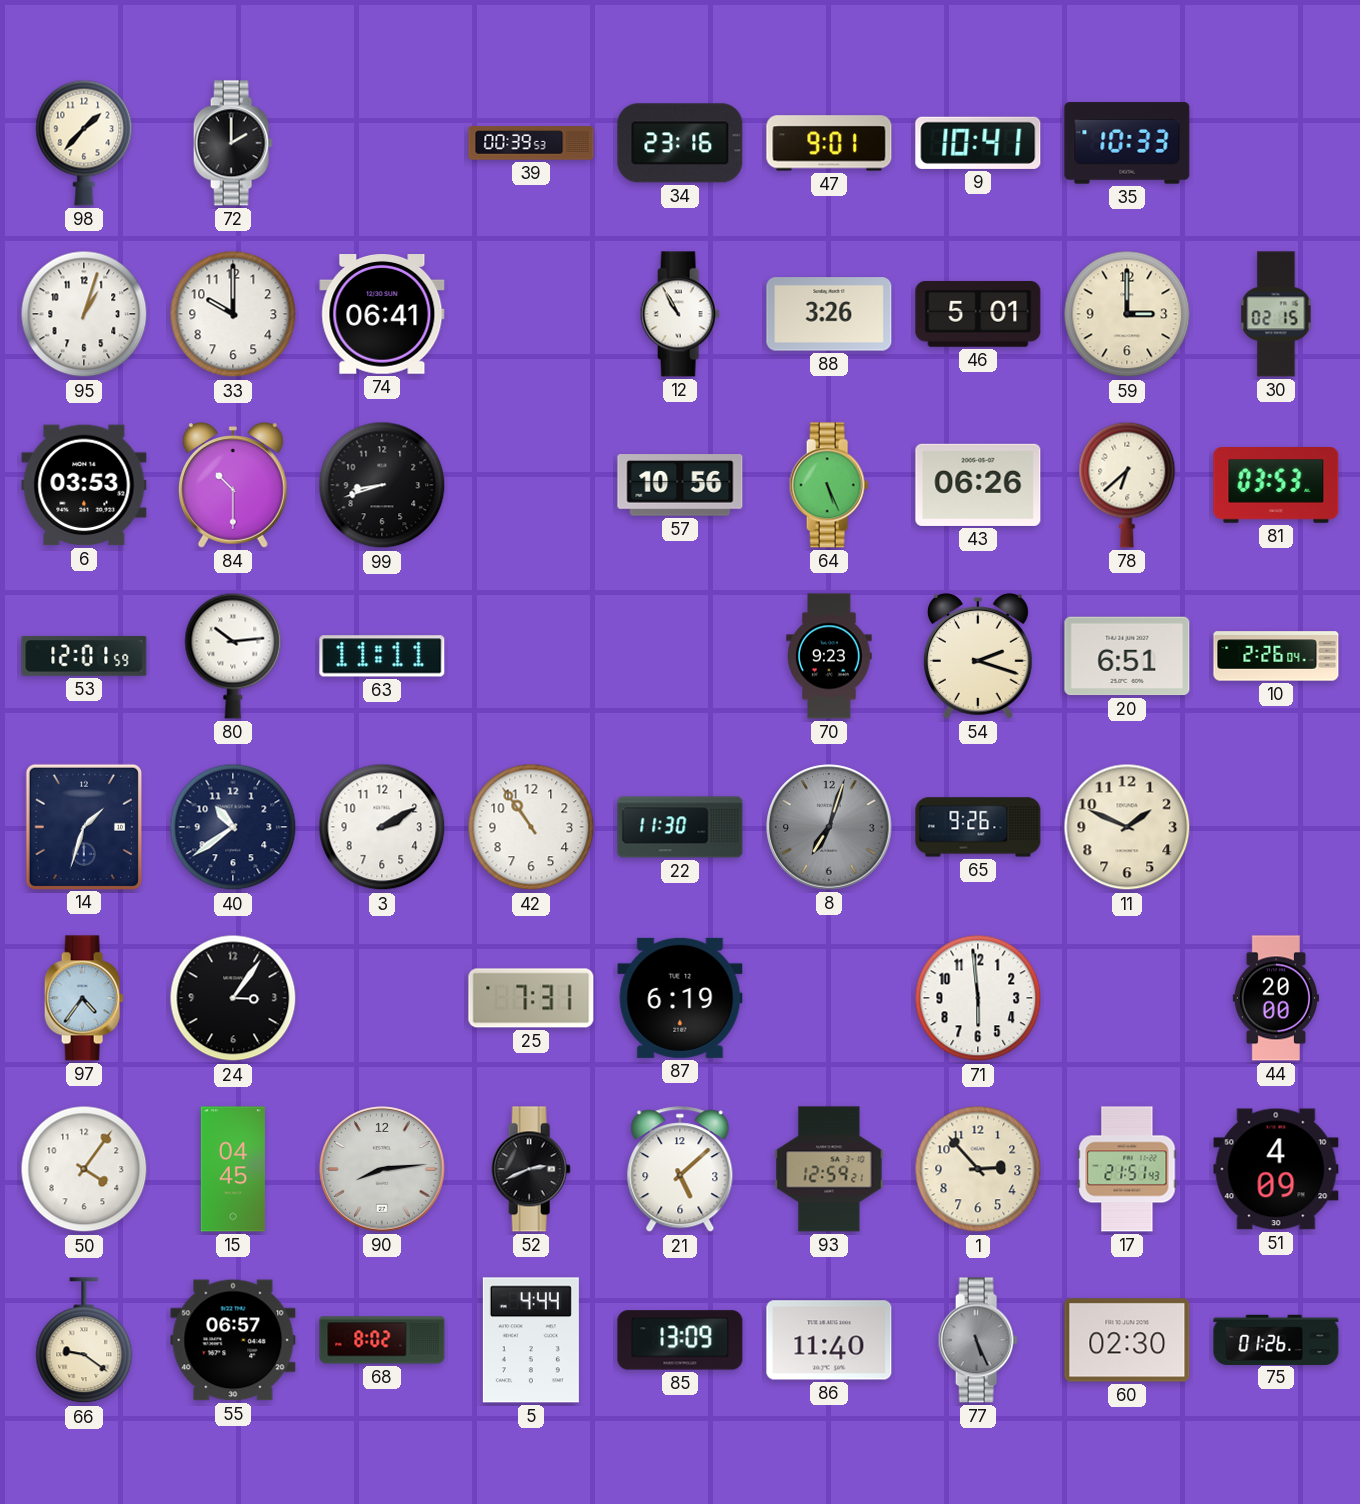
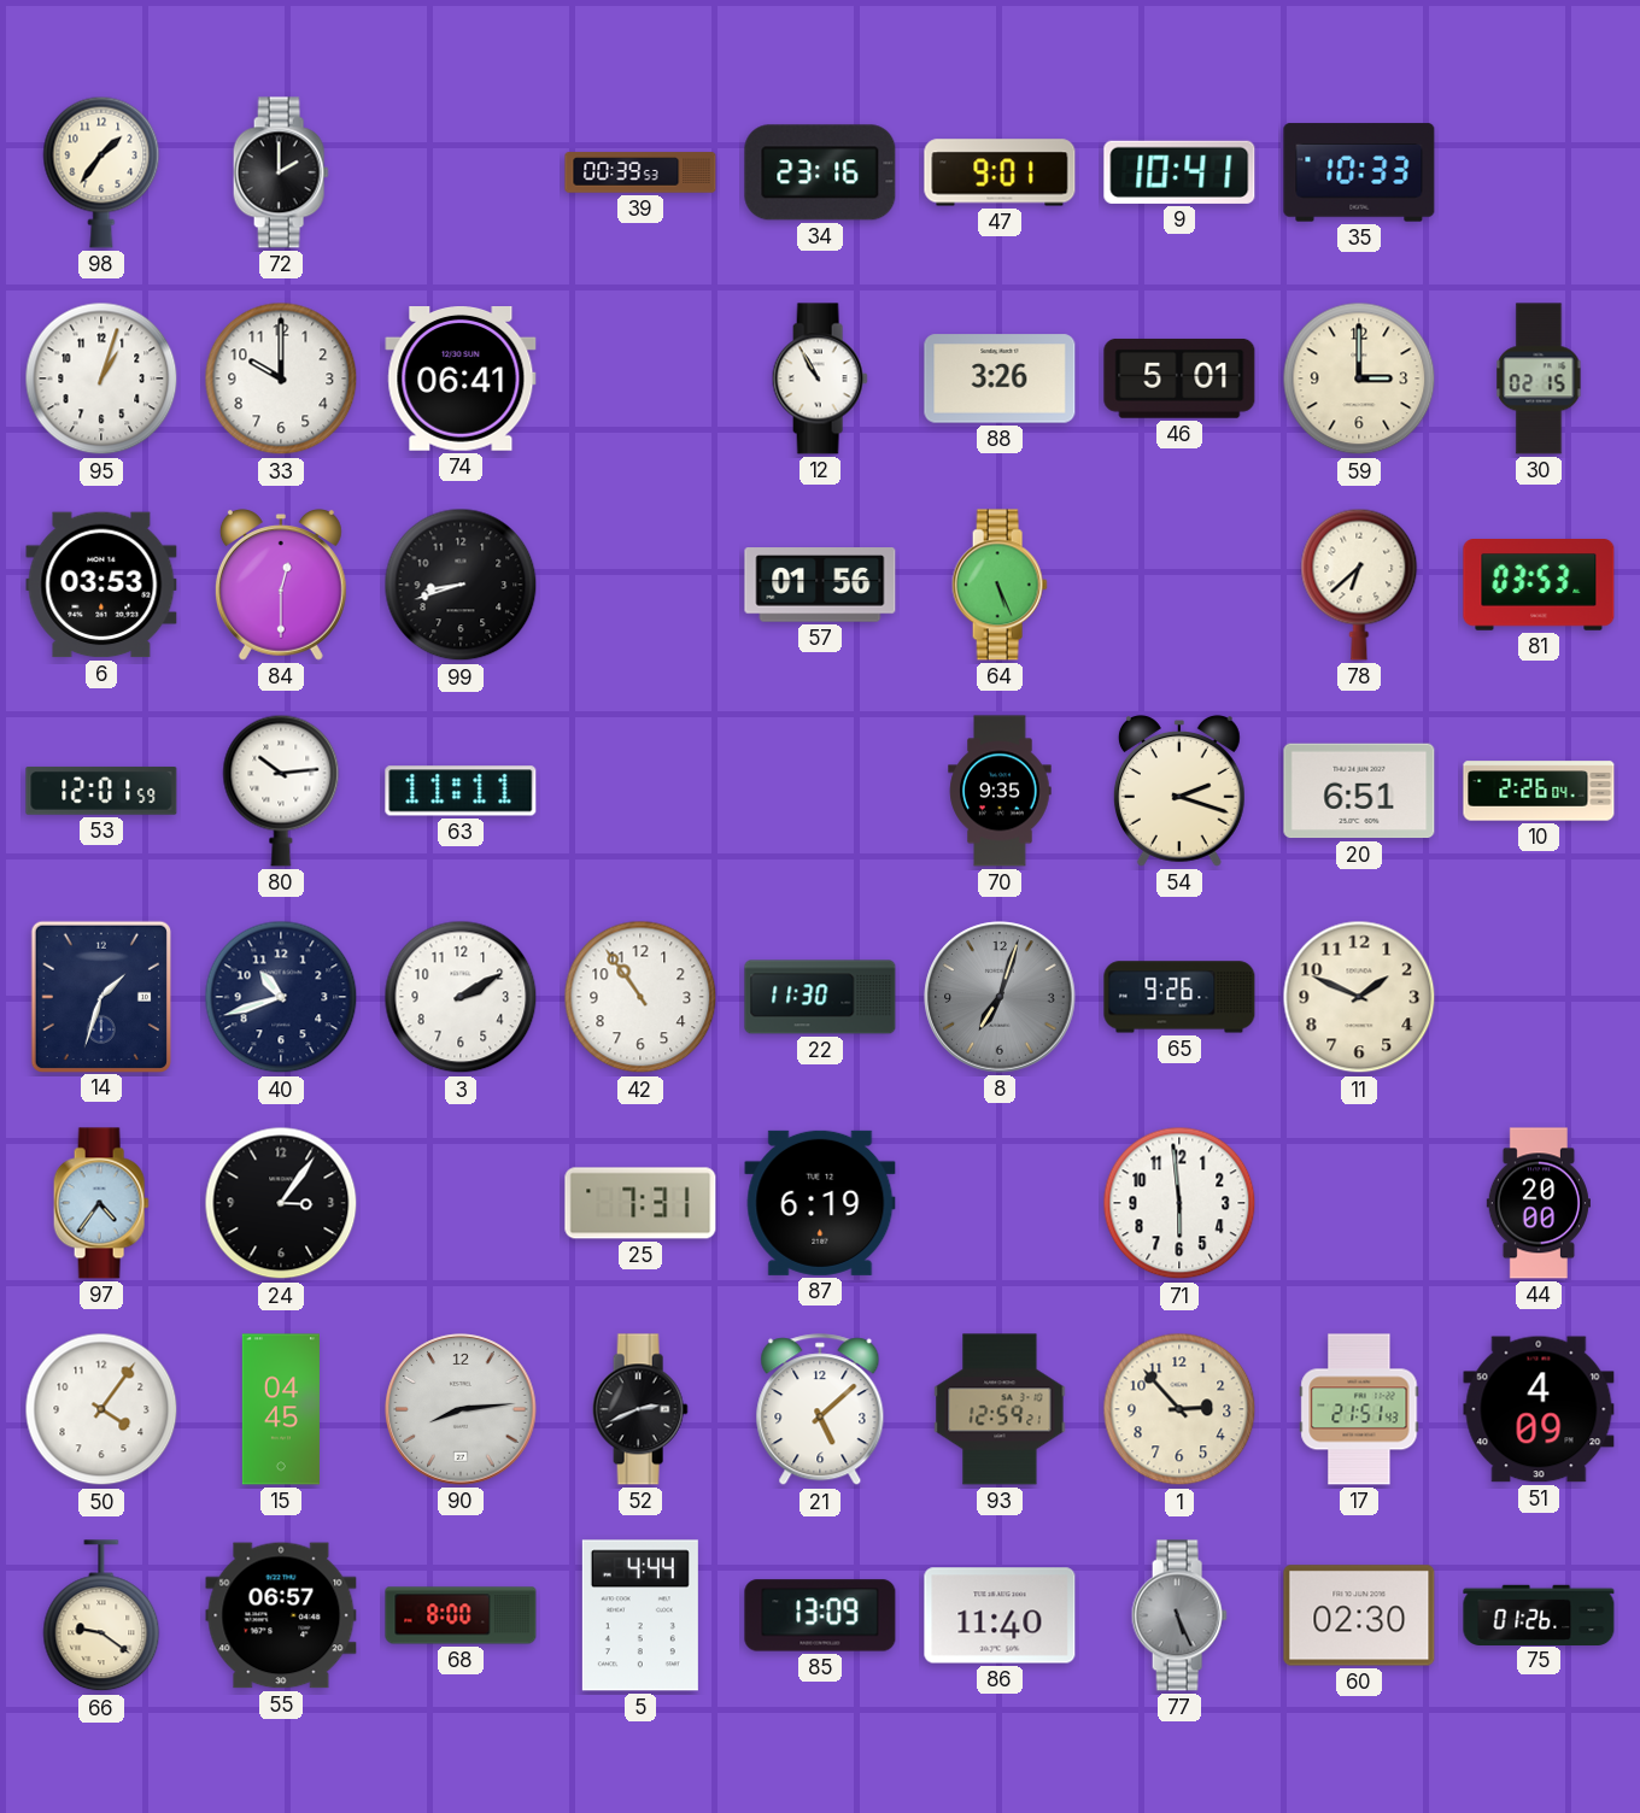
98: 1:37 -> 1:36 (101, 172)
84: 10:30 -> 12:30 (281, 586)
57: 10:56 -> 01:56 (820, 585)
43: 06:26 -> none (978, 485)
70: 9:23 -> 9:35 (1000, 791)
40: 10:39 -> 10:42 (281, 997)
68: 8:02 -> 8:00 (461, 1615)
